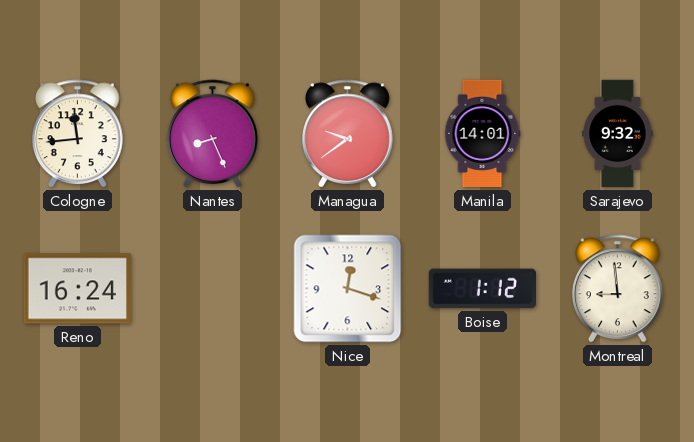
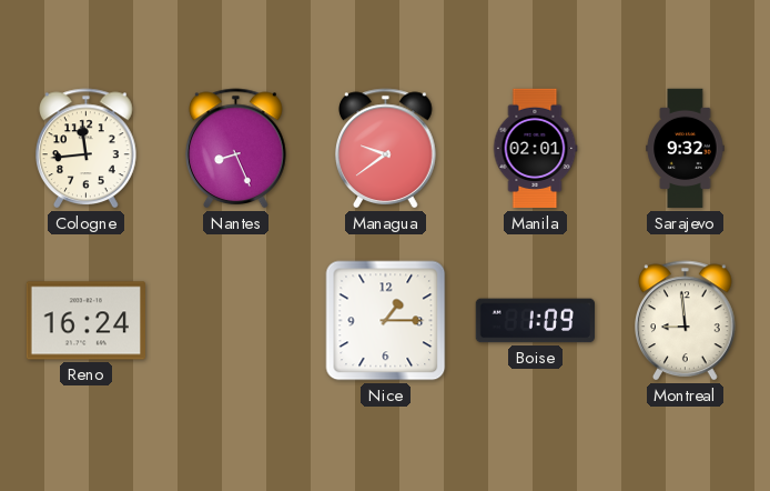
Manila: 14:01 -> 02:01 (535, 149)
Nice: 12:18 -> 1:15 (386, 321)
Boise: 1:12 -> 1:09 (535, 321)
